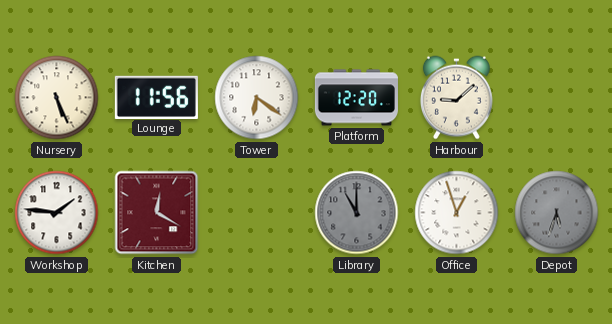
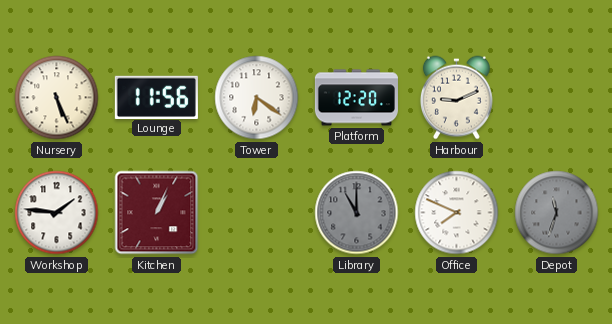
Harbour: 9:08 -> 9:11 (456, 98)
Kitchen: 12:20 -> 1:04 (157, 213)
Office: 12:57 -> 7:49 (457, 213)
Depot: 5:33 -> 11:33 (557, 213)
